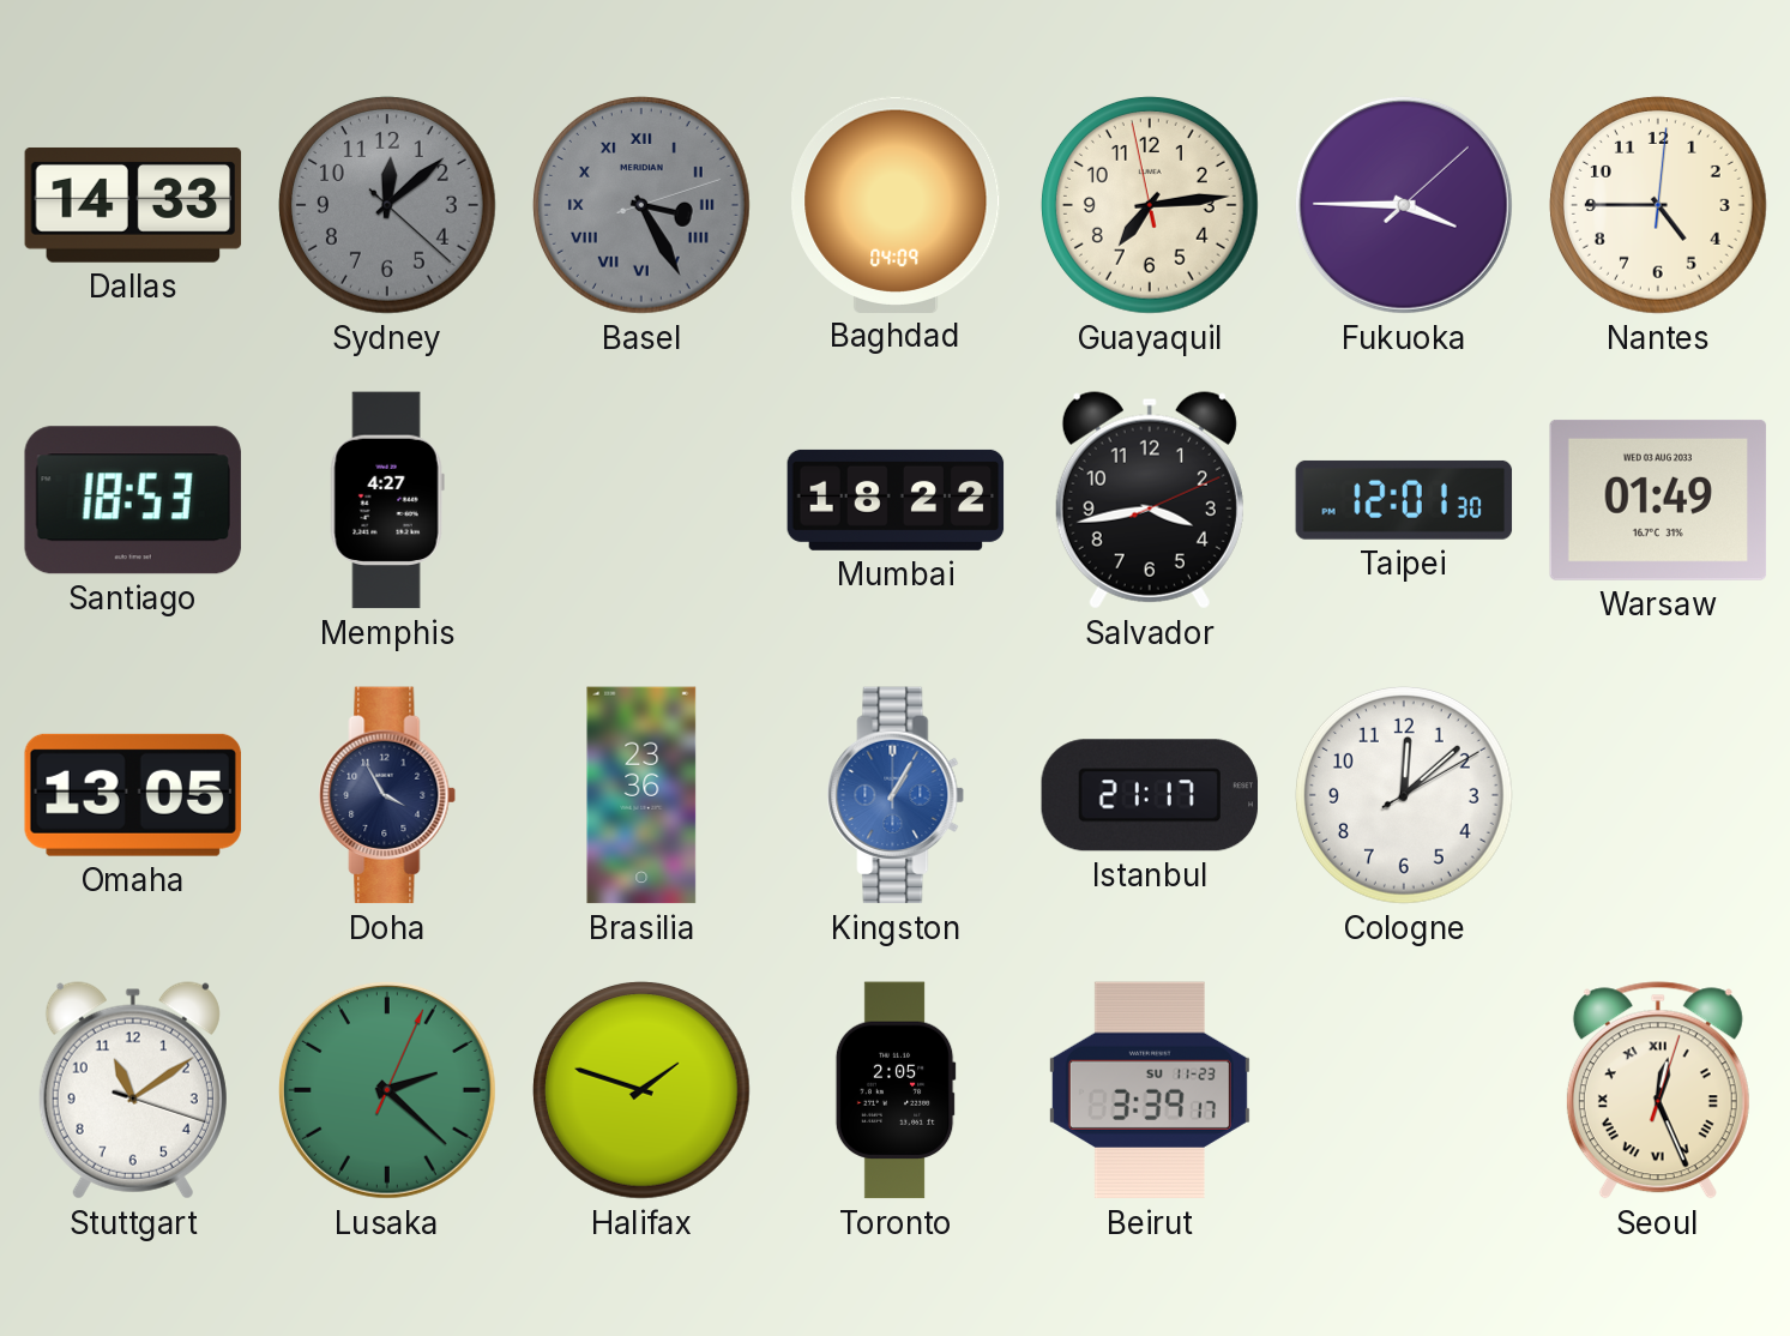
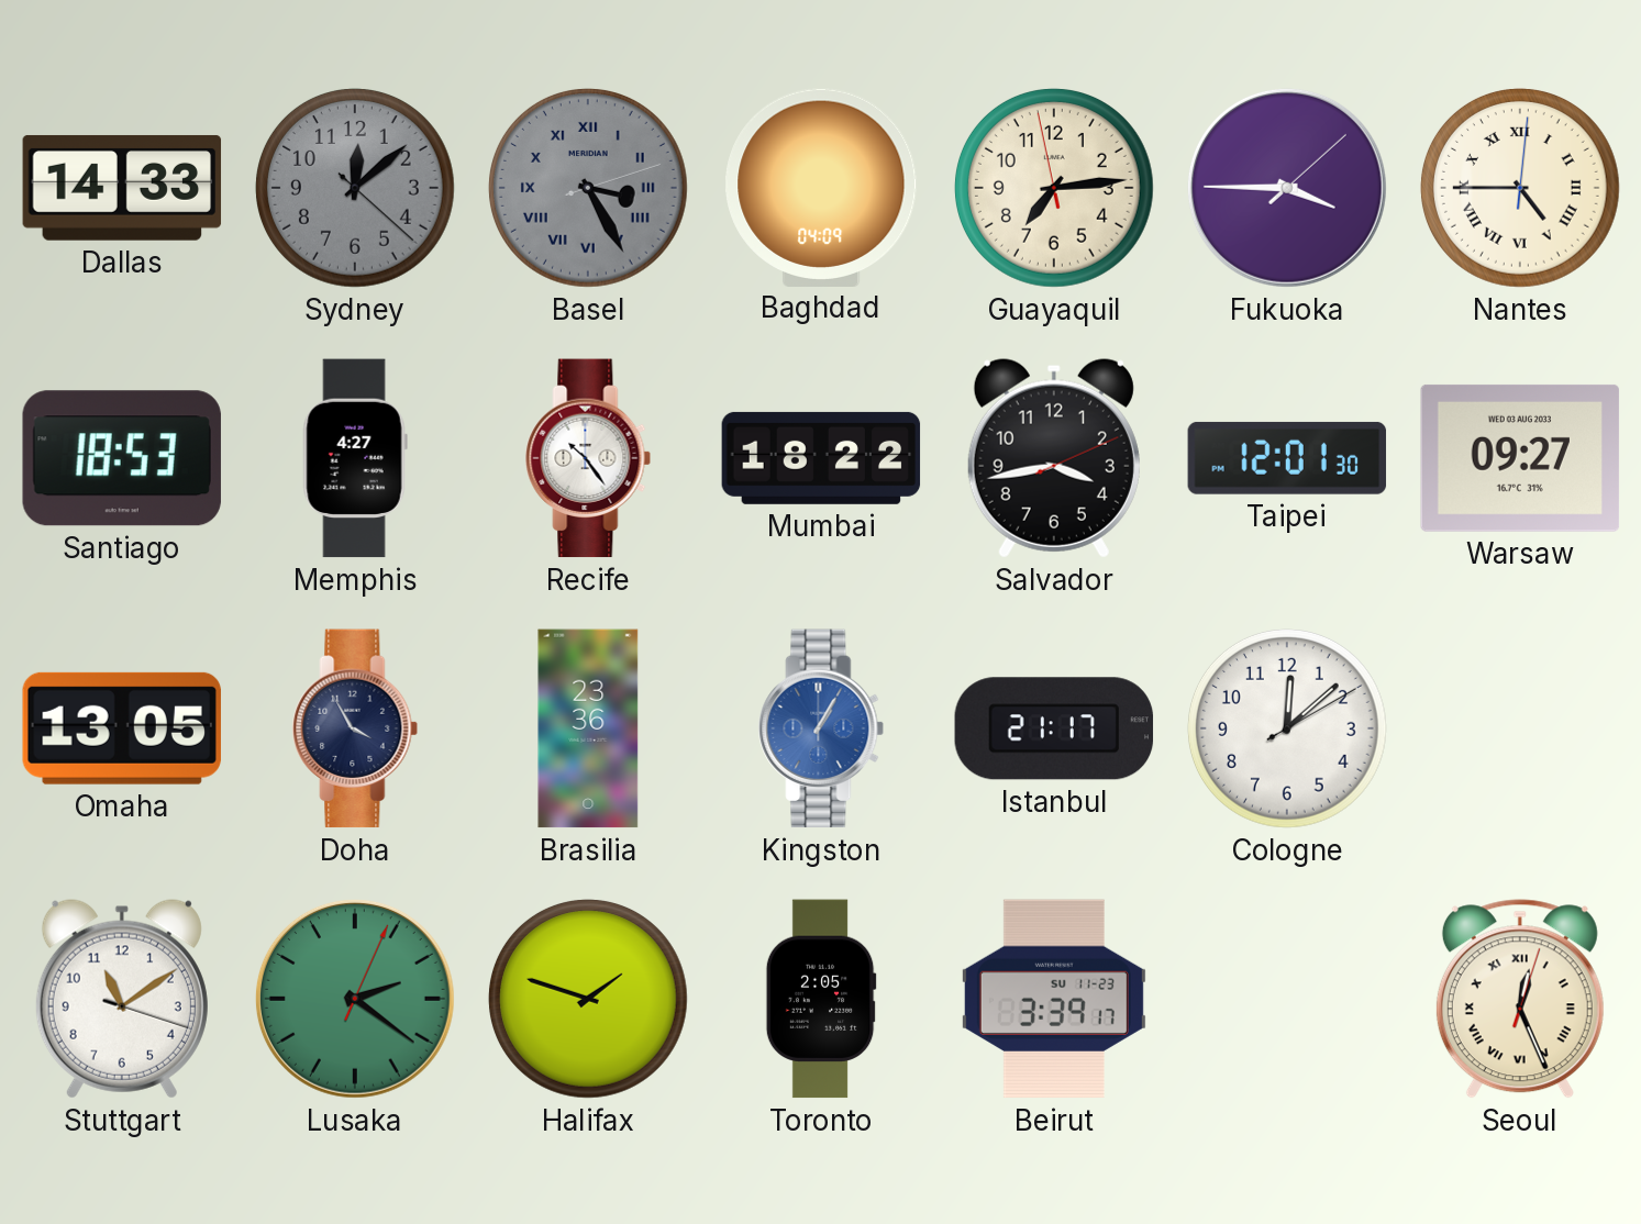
Nantes numerals: Arabic -> Roman (1520, 188)
Recife: none -> 10:24 (588, 458)
Warsaw: 01:49 -> 09:27 (1520, 458)
Lusaka: 2:22 -> 2:21 (355, 999)
